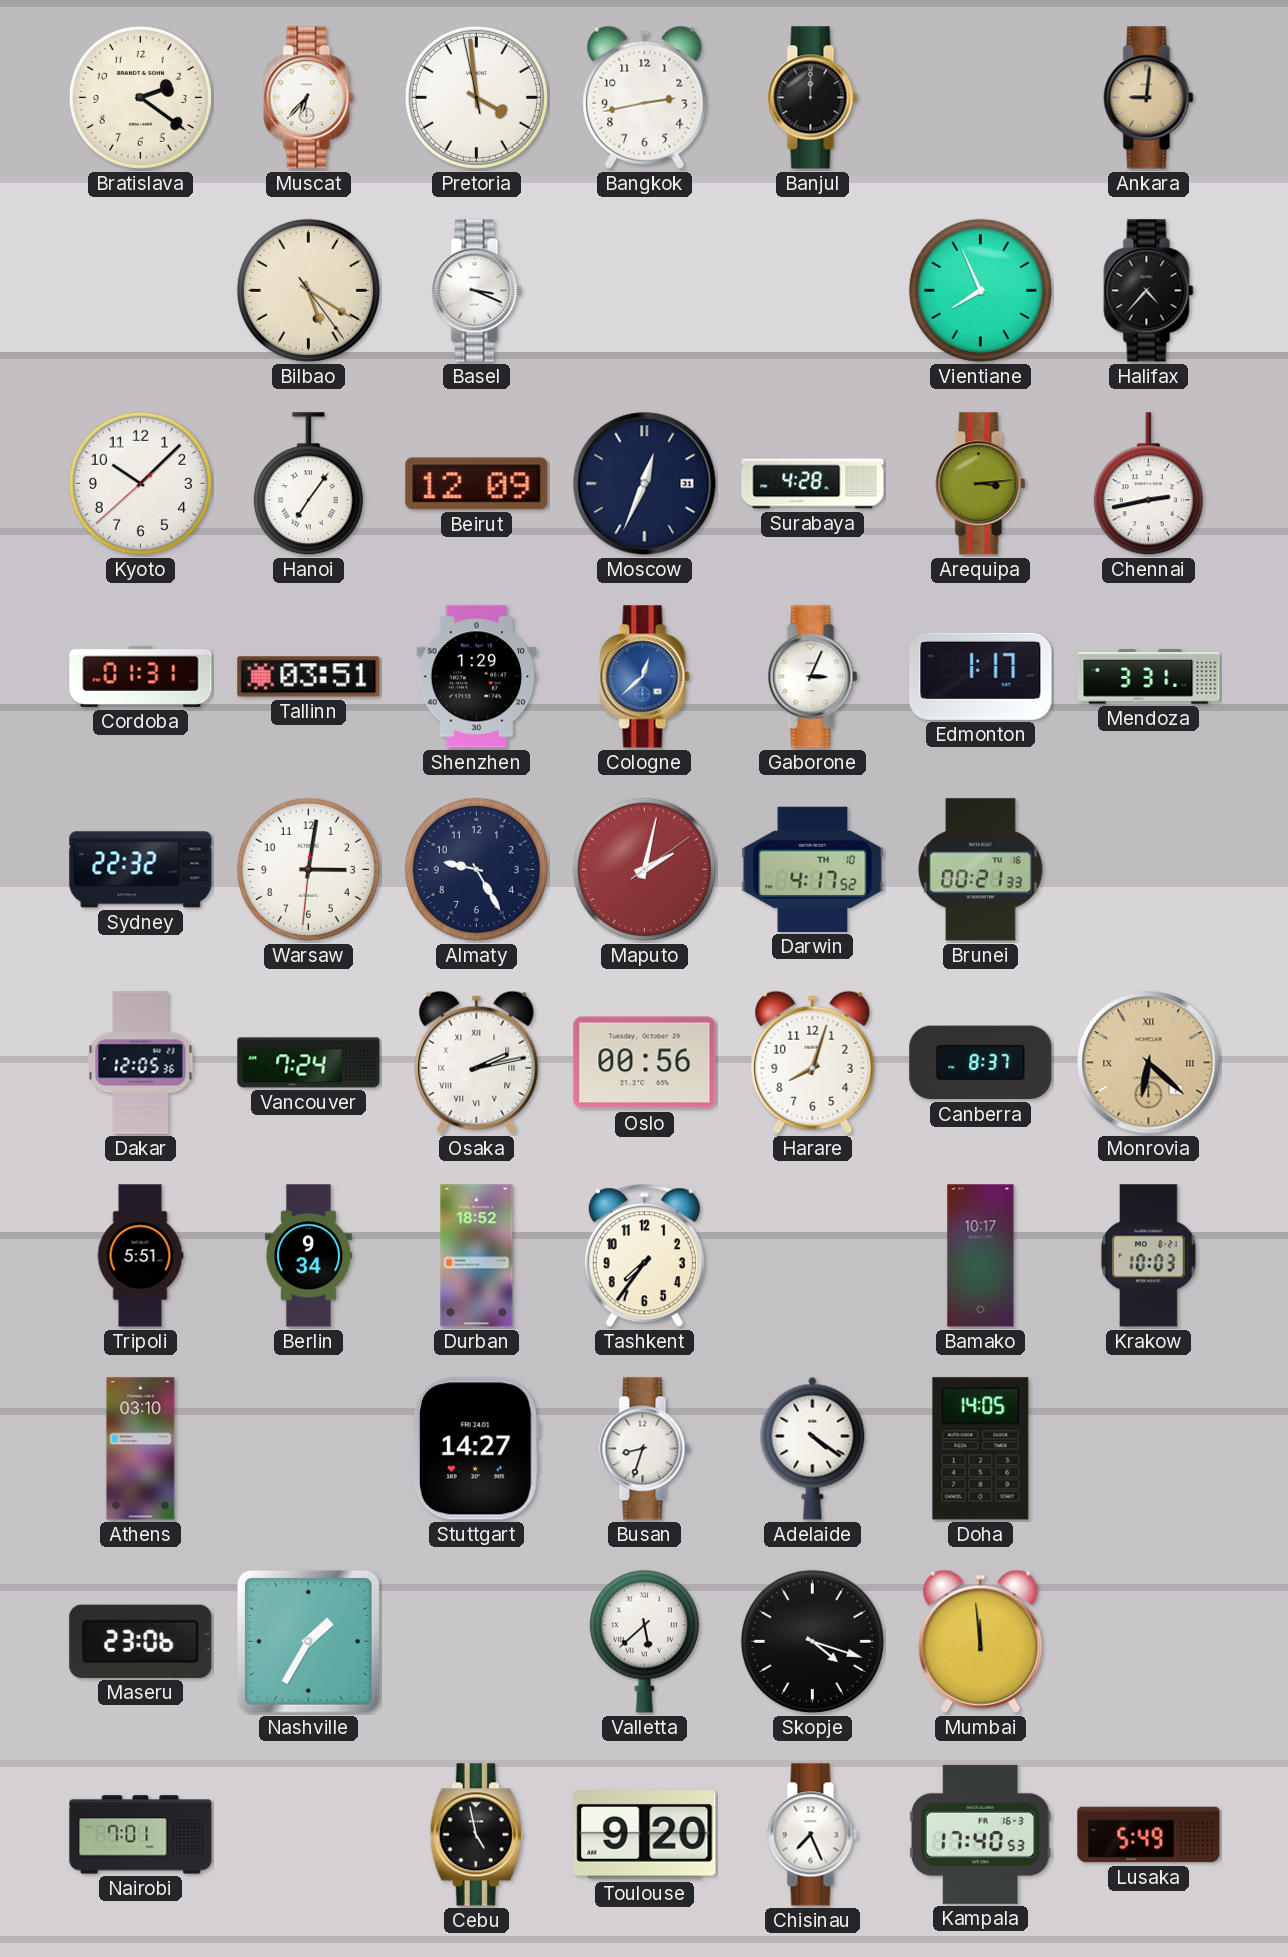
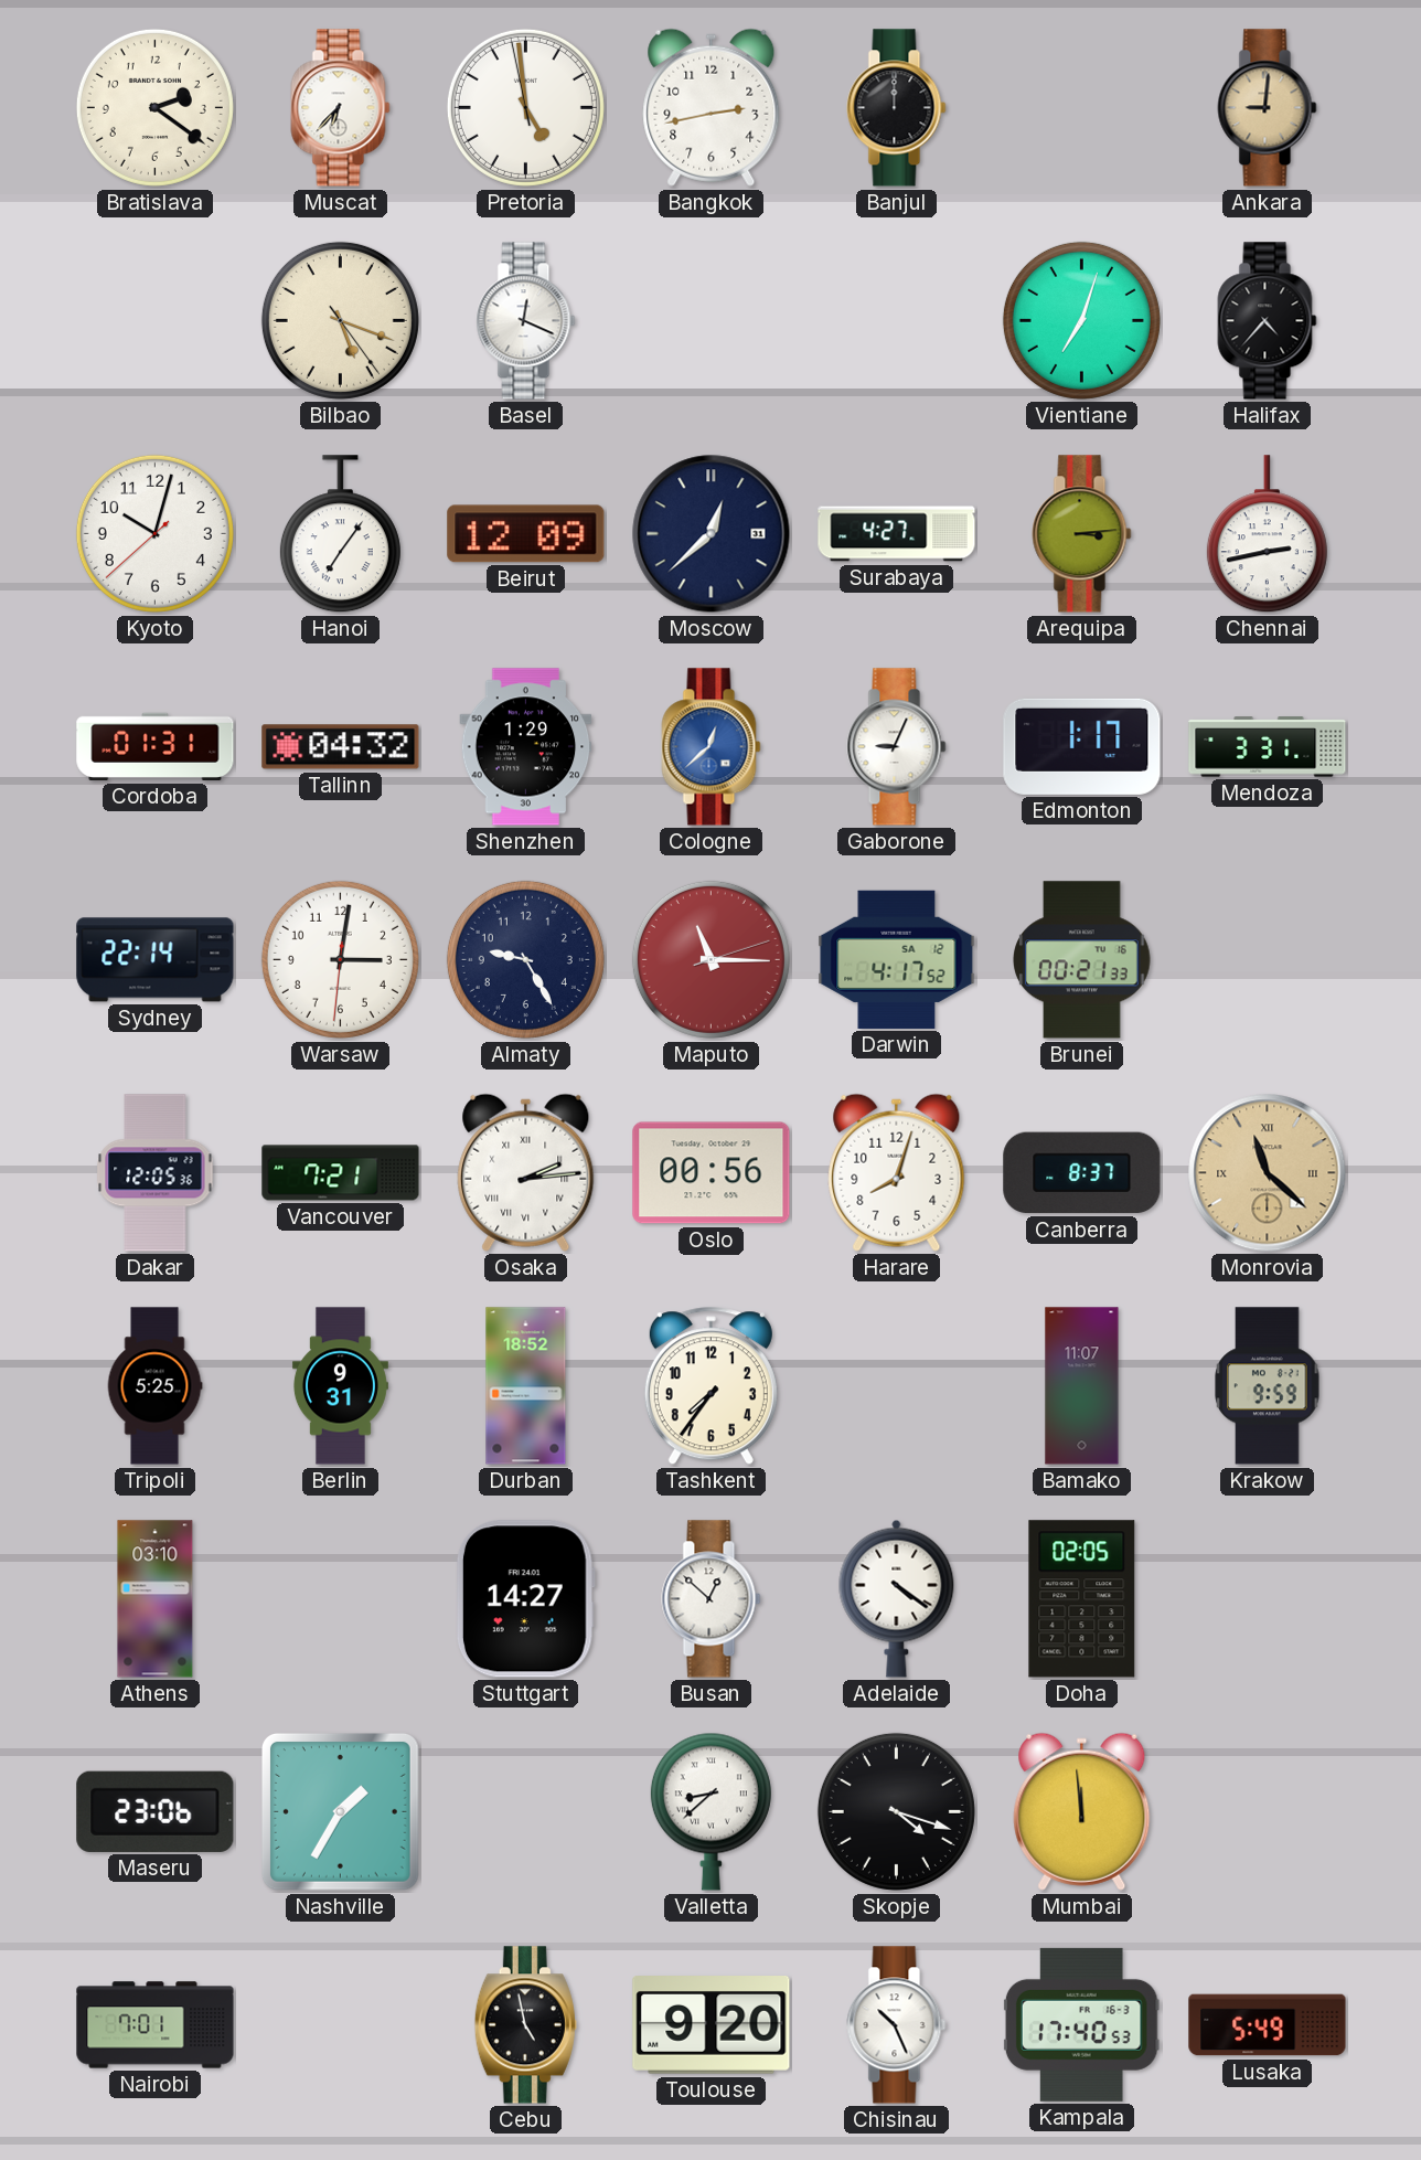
Pretoria: 3:58 -> 4:58 (525, 107)
Bilbao: 5:20 -> 5:18 (340, 320)
Basel: 3:19 -> 12:19 (526, 321)
Vientiane: 7:56 -> 7:03 (1081, 320)
Kyoto: 10:07 -> 10:02 (154, 533)
Moscow: 12:34 -> 12:38 (712, 534)
Surabaya: 4:28 -> 4:27 (897, 534)
Tallinn: 03:51 -> 04:32 (341, 747)
Gaborone: 3:04 -> 9:04 (897, 747)
Sydney: 22:32 -> 22:14 (156, 960)
Maputo: 2:02 -> 11:15 (710, 959)
Darwin date: TH 10 -> SA 12 (897, 959)
Vancouver: 7:24 -> 7:21 (341, 1173)
Osaka: 2:13 -> 2:14 (526, 1172)
Monrovia: 6:22 -> 11:22 (1268, 1173)
Tripoli: 5:51 -> 5:25 (154, 1386)
Berlin: 9:34 -> 9:31 (340, 1386)
Bamako: 10:17 -> 11:07 (1082, 1386)
Krakow: 10:03 -> 9:59 (1268, 1386)
Busan: 8:33 -> 12:52 (712, 1599)
Doha: 14:05 -> 02:05 (1082, 1599)
Valletta: 5:38 -> 8:38 (710, 1811)
Chisinau: 7:26 -> 10:26 (897, 2025)
